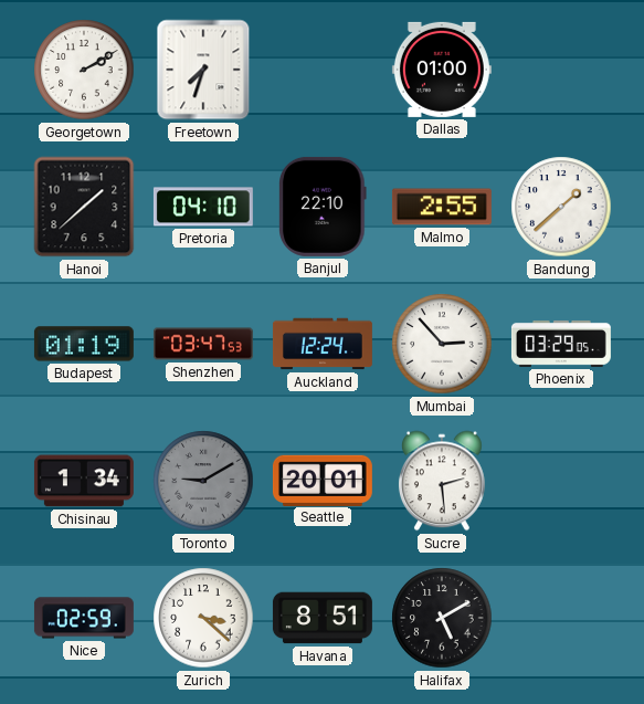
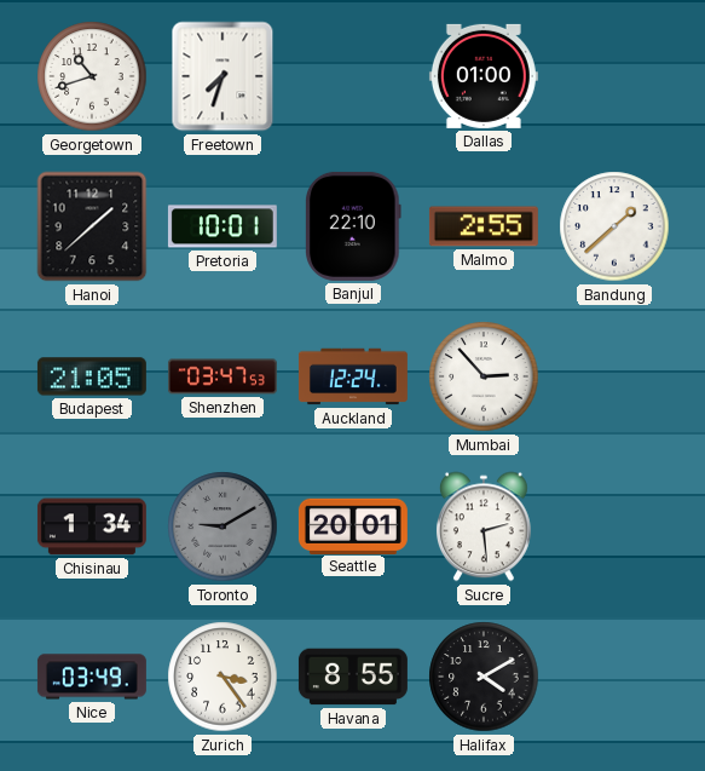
Georgetown: 2:10 -> 10:42 (92, 76)
Pretoria: 04:10 -> 10:01 (223, 226)
Budapest: 01:19 -> 21:05 (92, 376)
Phoenix: 03:29 -> none (561, 344)
Nice: 02:59 -> 03:49 (92, 677)
Zurich: 3:22 -> 3:24 (223, 677)
Havana: 8:51 -> 8:55 (353, 677)
Halifax: 5:10 -> 4:10 (484, 677)
